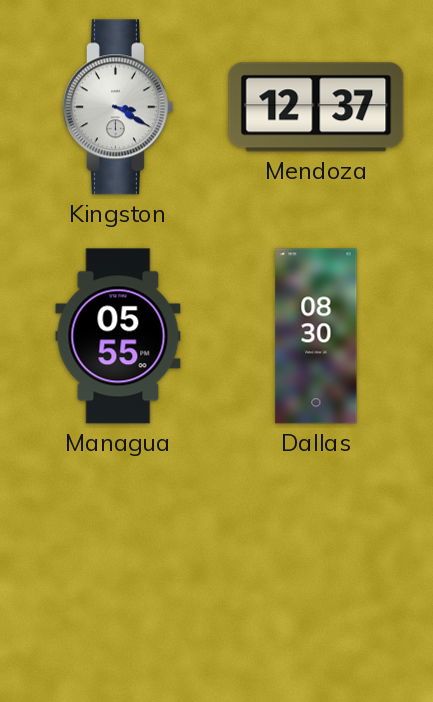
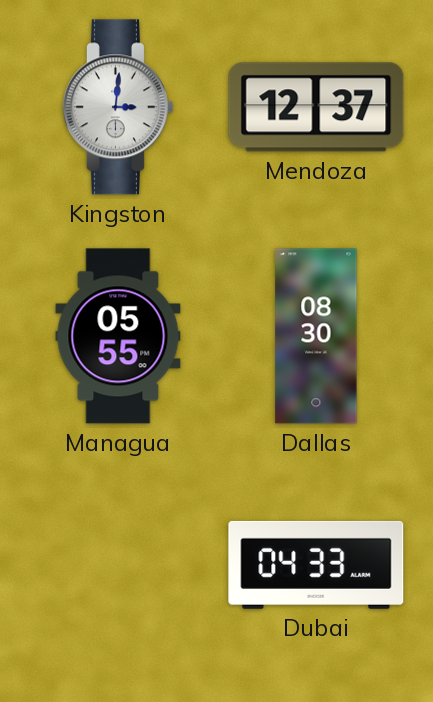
Kingston: 3:20 -> 3:01 (117, 107)
Dubai: none -> 04:33 (316, 565)
